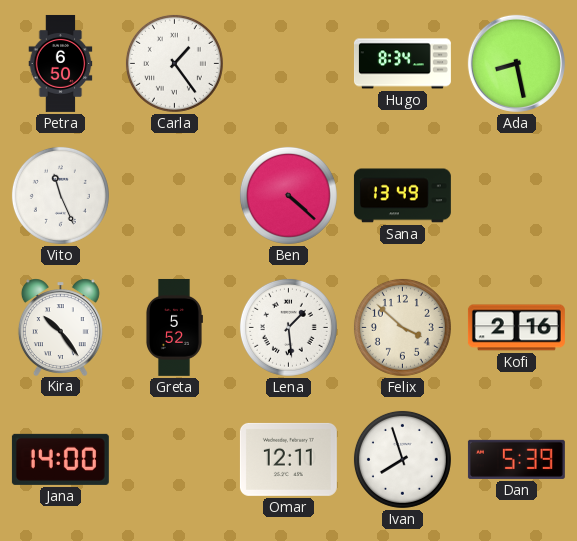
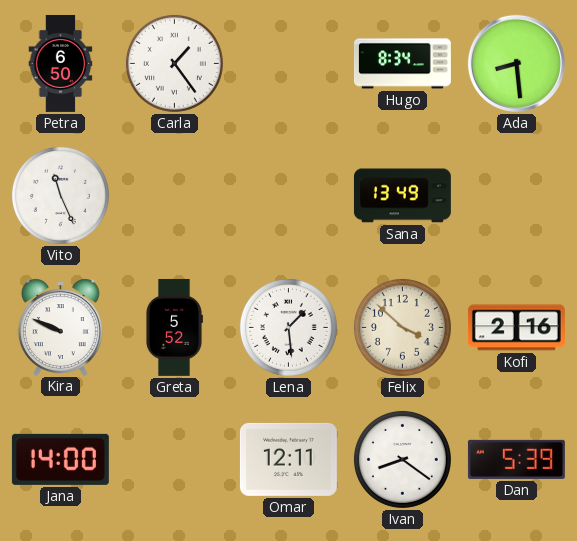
Ada: 8:28 -> 8:29 (516, 63)
Ben: 4:22 -> none (288, 195)
Kira: 10:24 -> 9:49 (60, 327)
Ivan: 7:57 -> 8:21 (402, 459)
